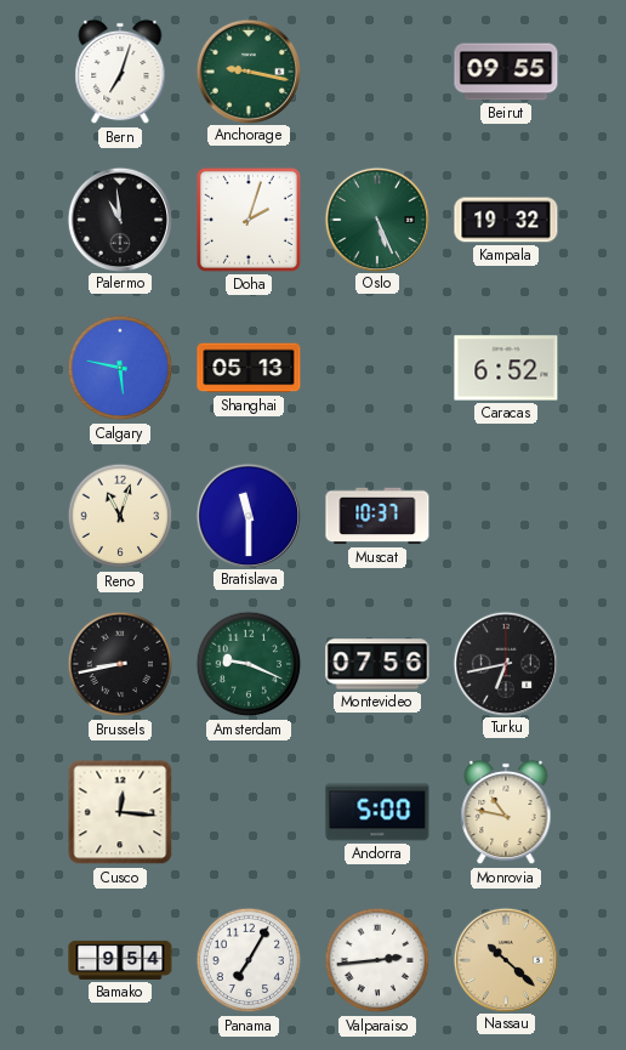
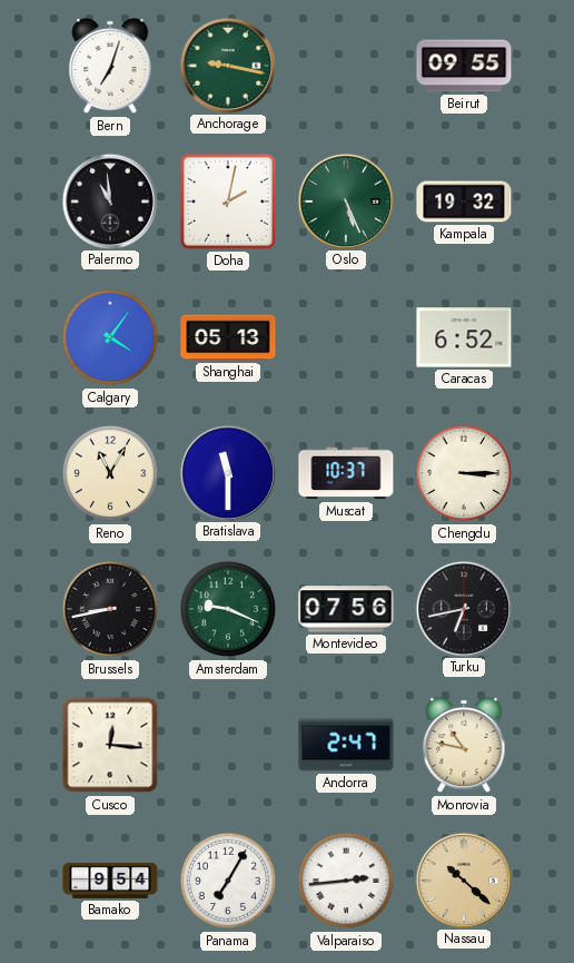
Doha: 2:03 -> 2:02 (228, 202)
Calgary: 5:47 -> 4:06 (110, 337)
Reno: 11:03 -> 11:05 (110, 473)
Chengdu: none -> 3:15 (464, 473)
Andorra: 5:00 -> 2:47 (346, 745)
